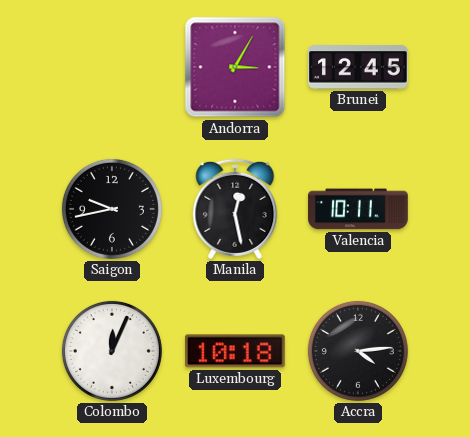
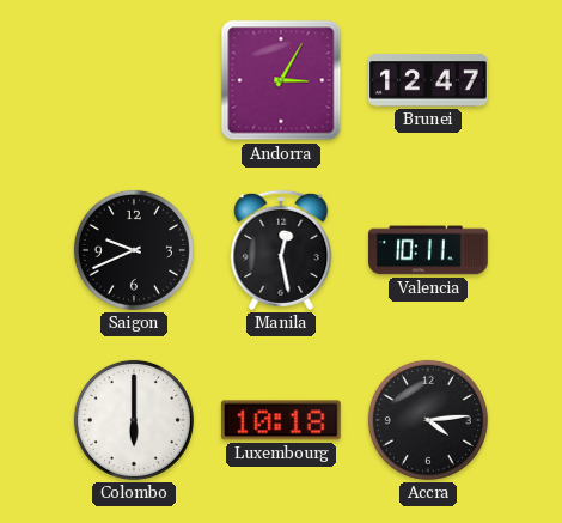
Brunei: 12:45 -> 12:47 (429, 80)
Saigon: 9:43 -> 9:41 (134, 250)
Colombo: 12:04 -> 6:00 (134, 420)
